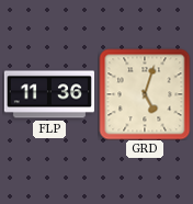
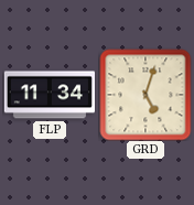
FLP: 11:36 -> 11:34 (48, 95)
